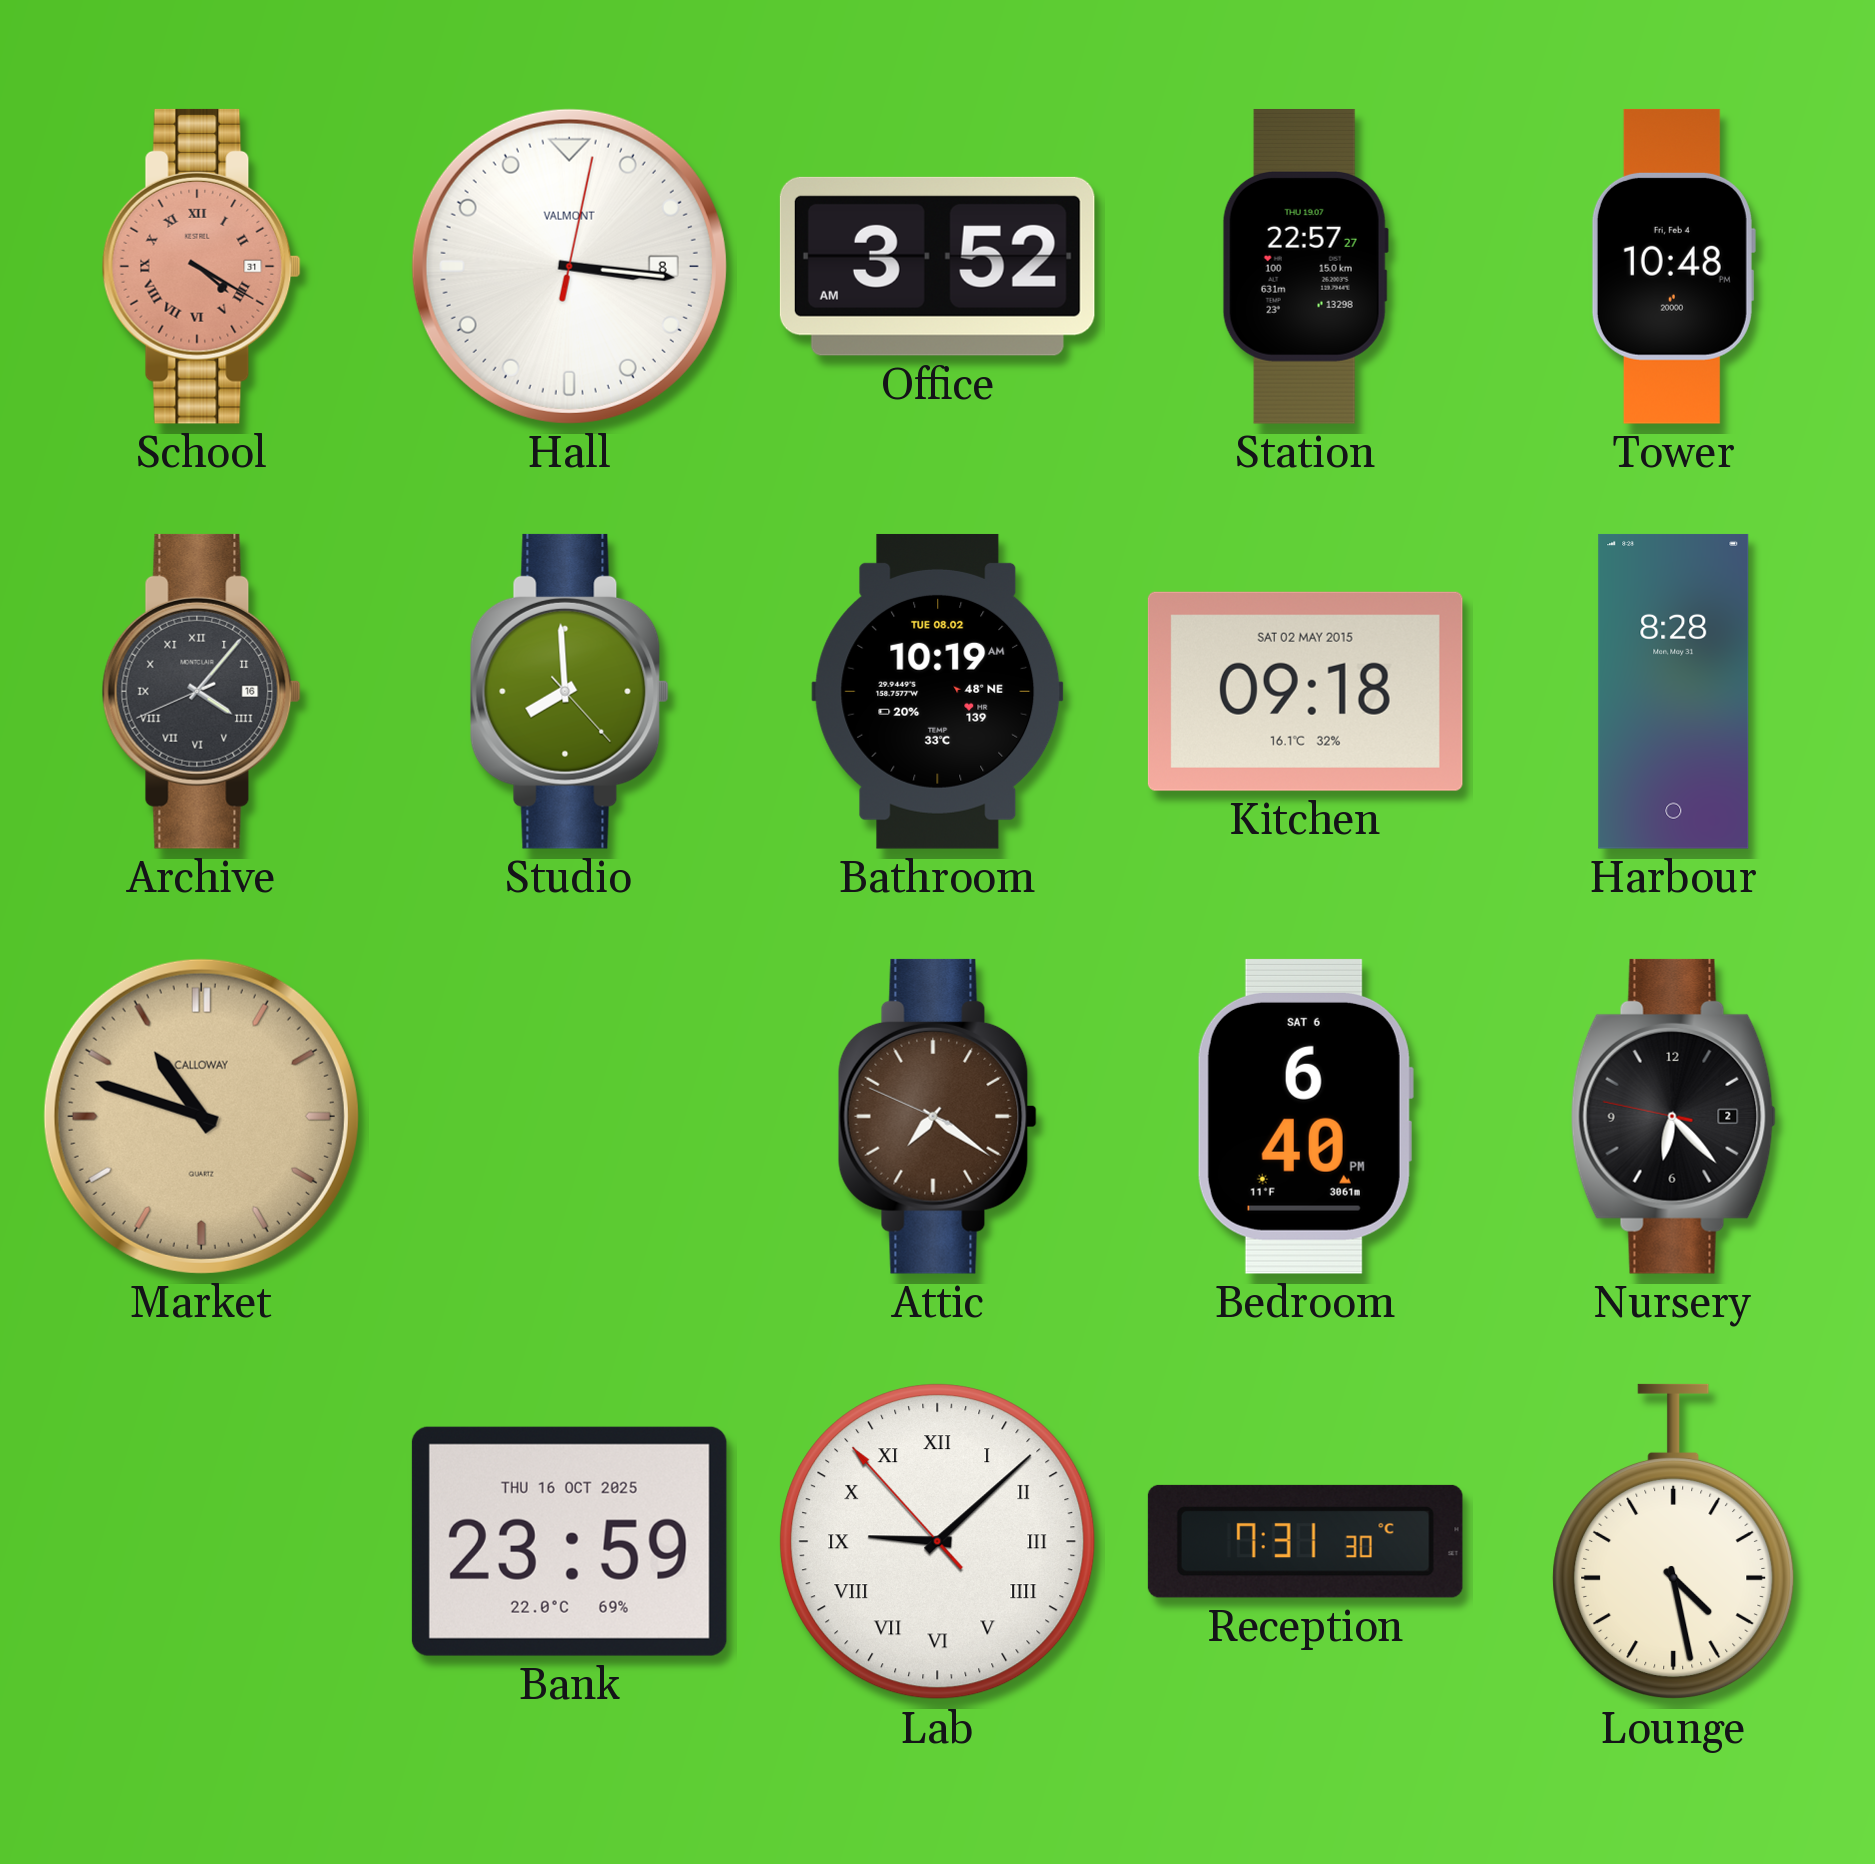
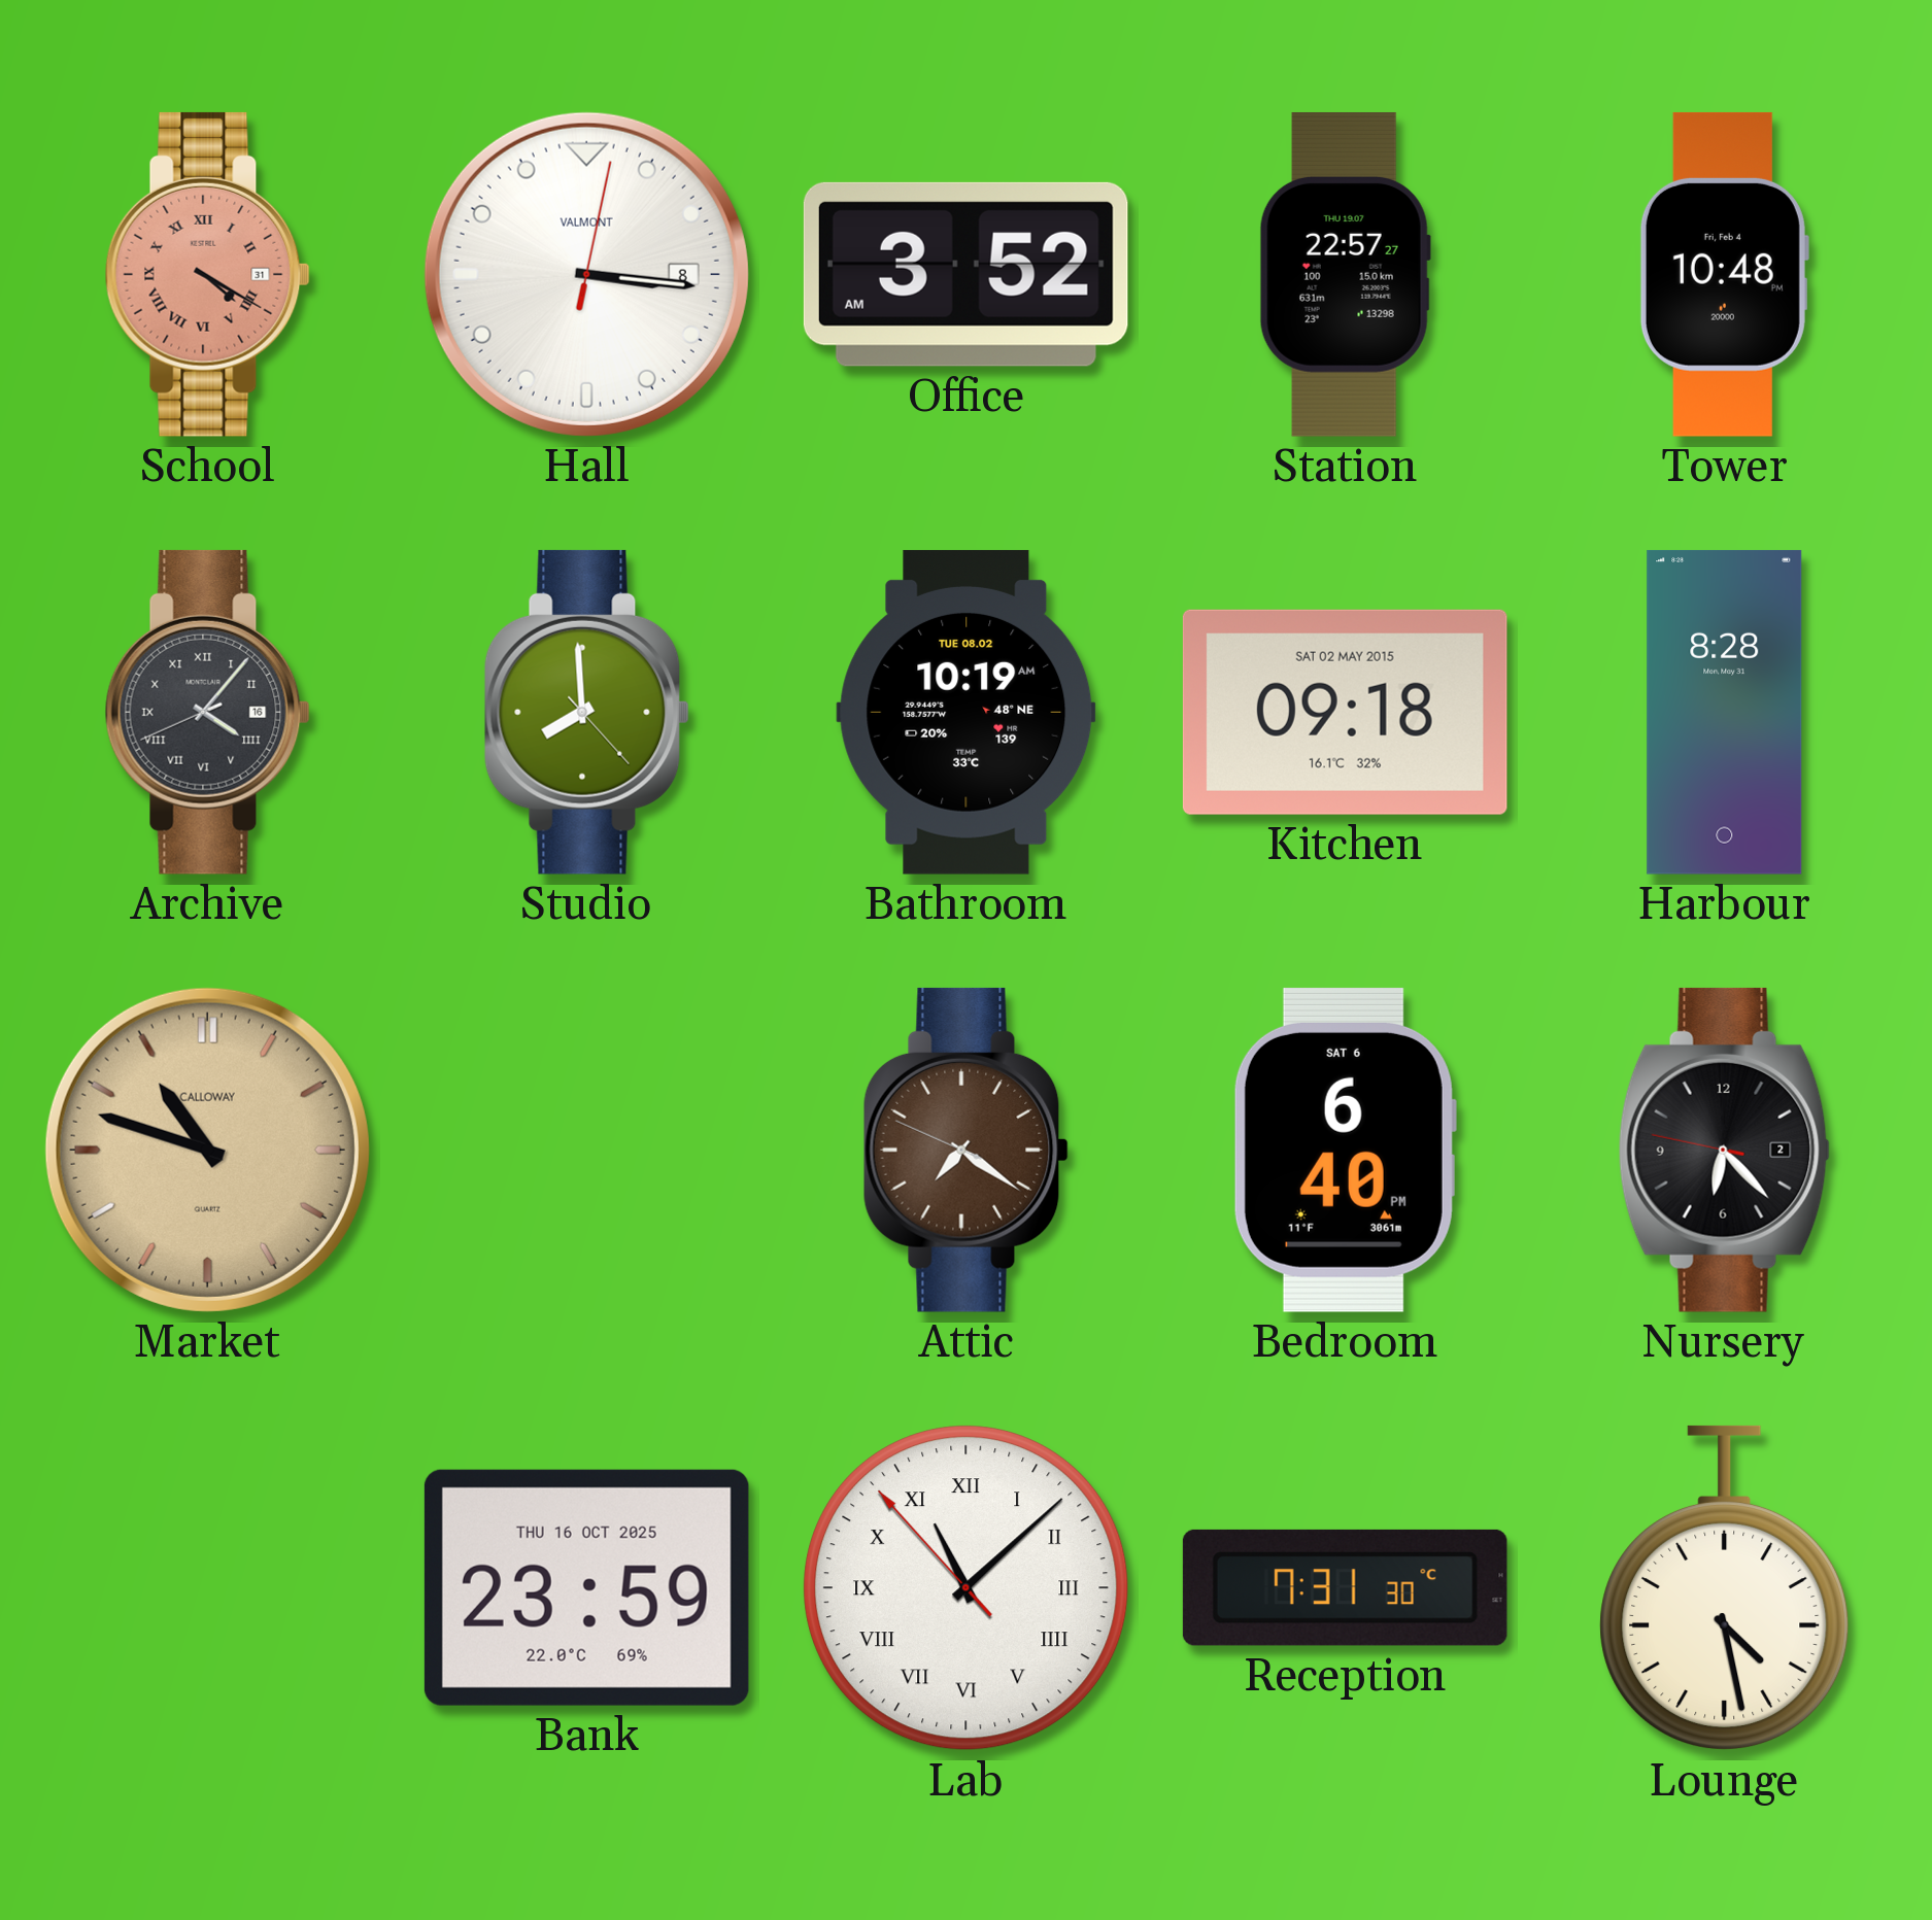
Lab: 9:07 -> 11:07 (967, 1588)
